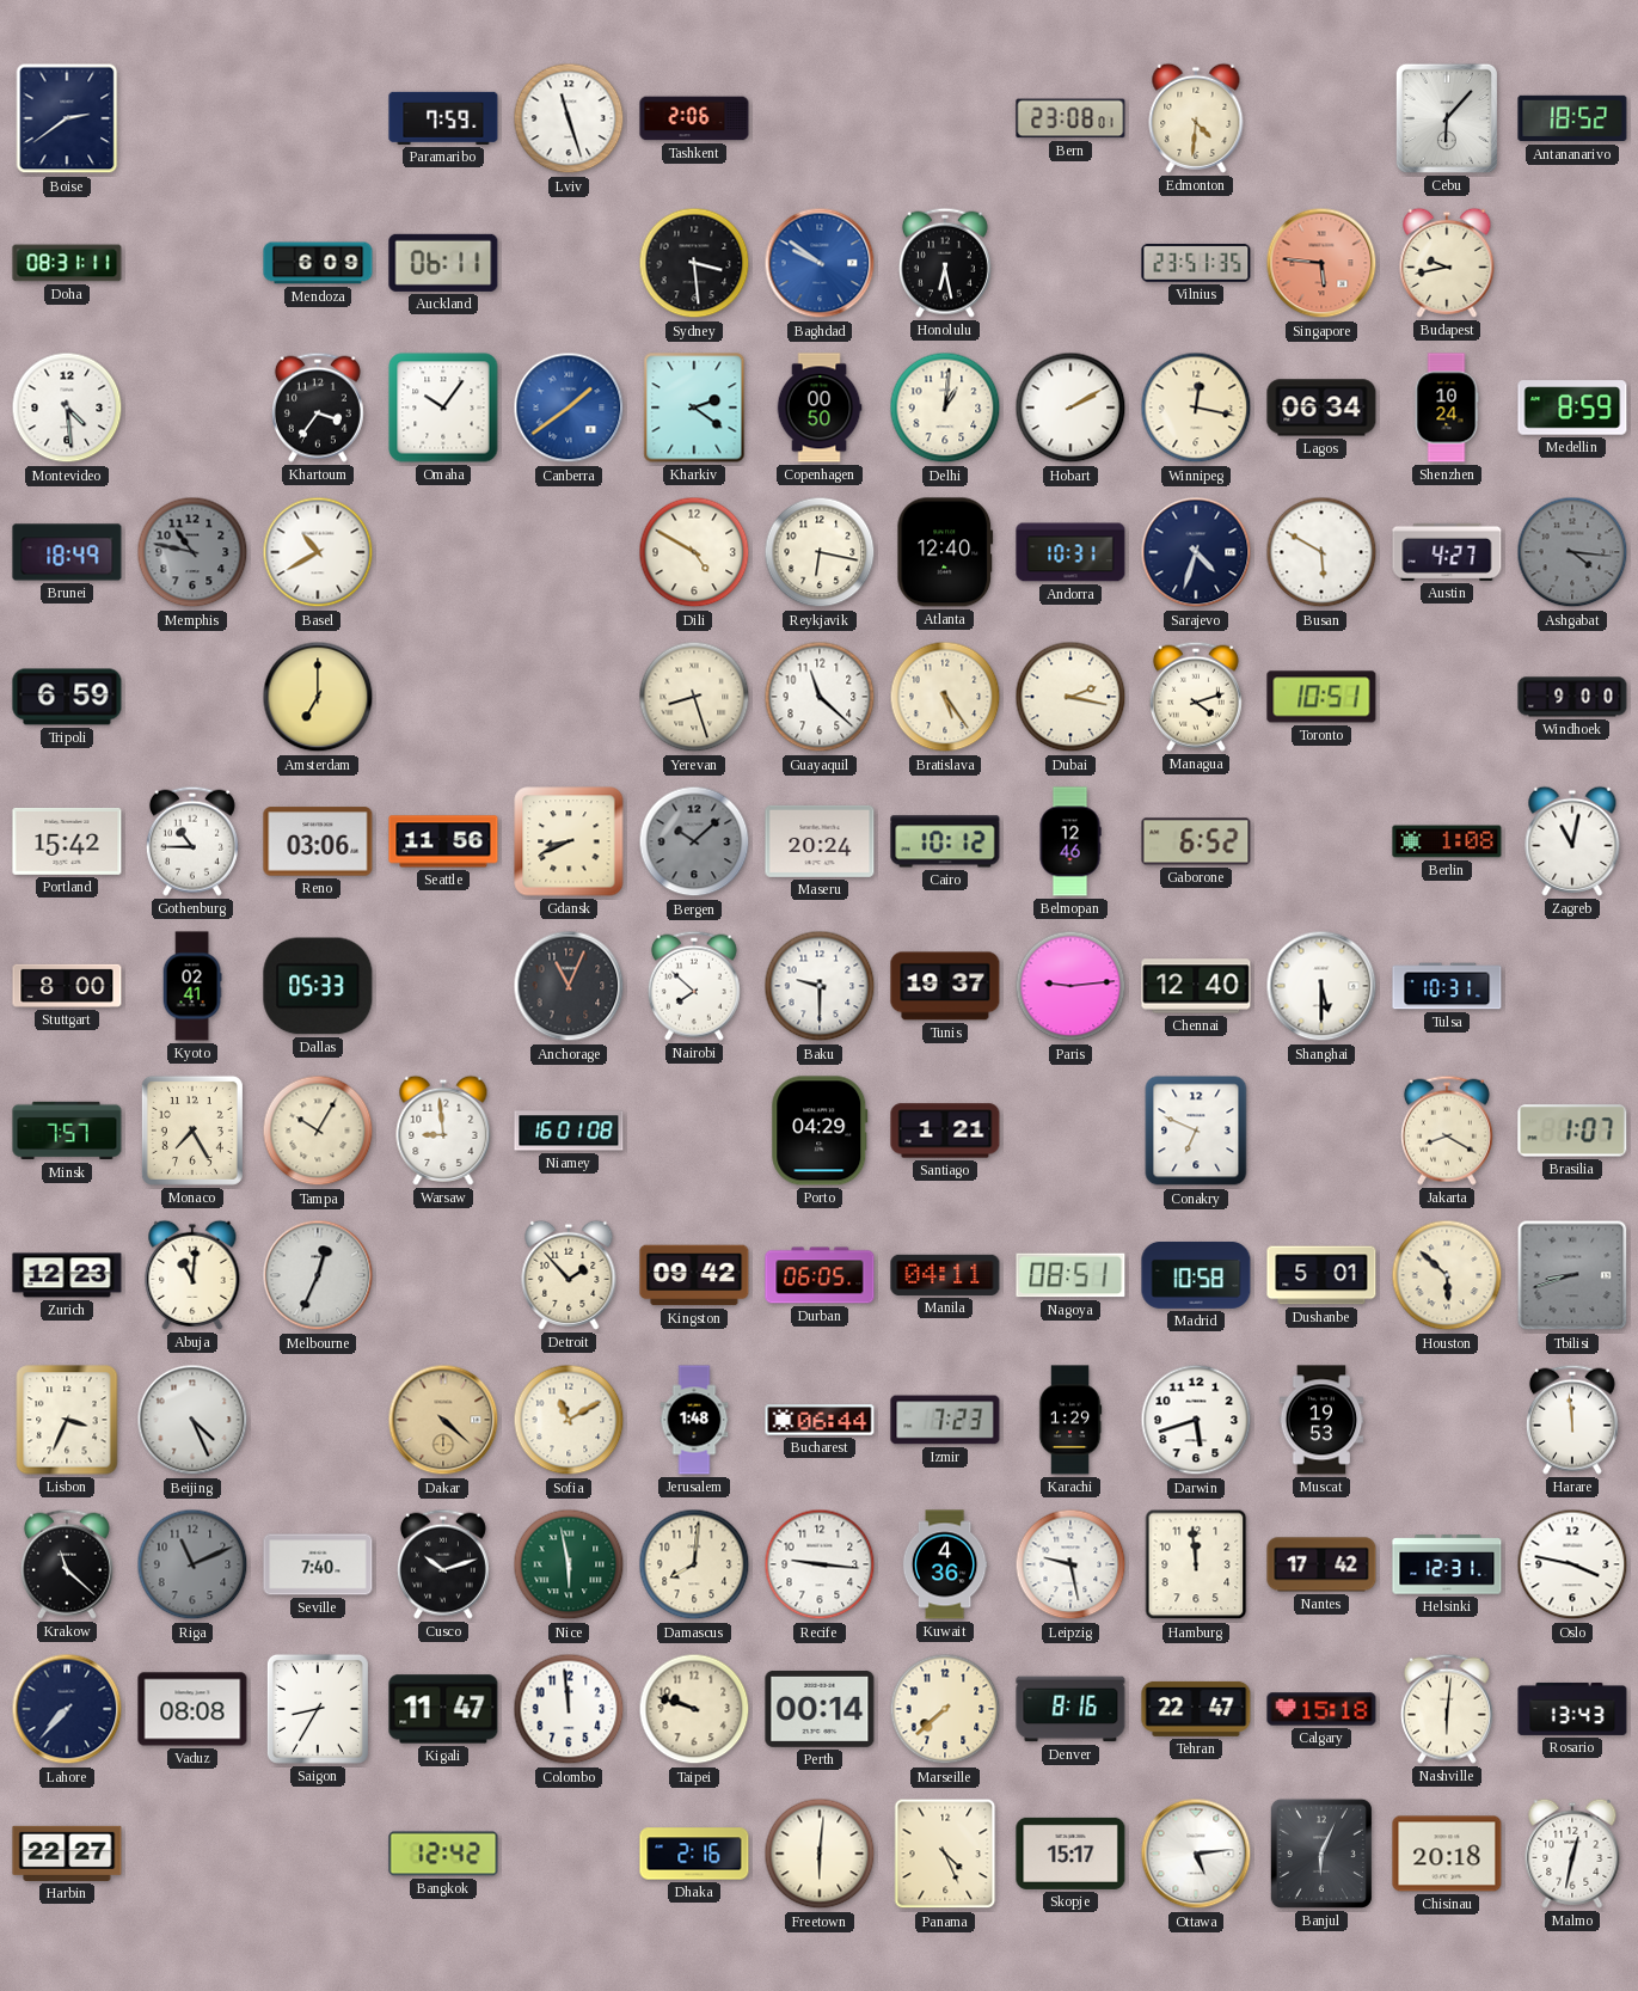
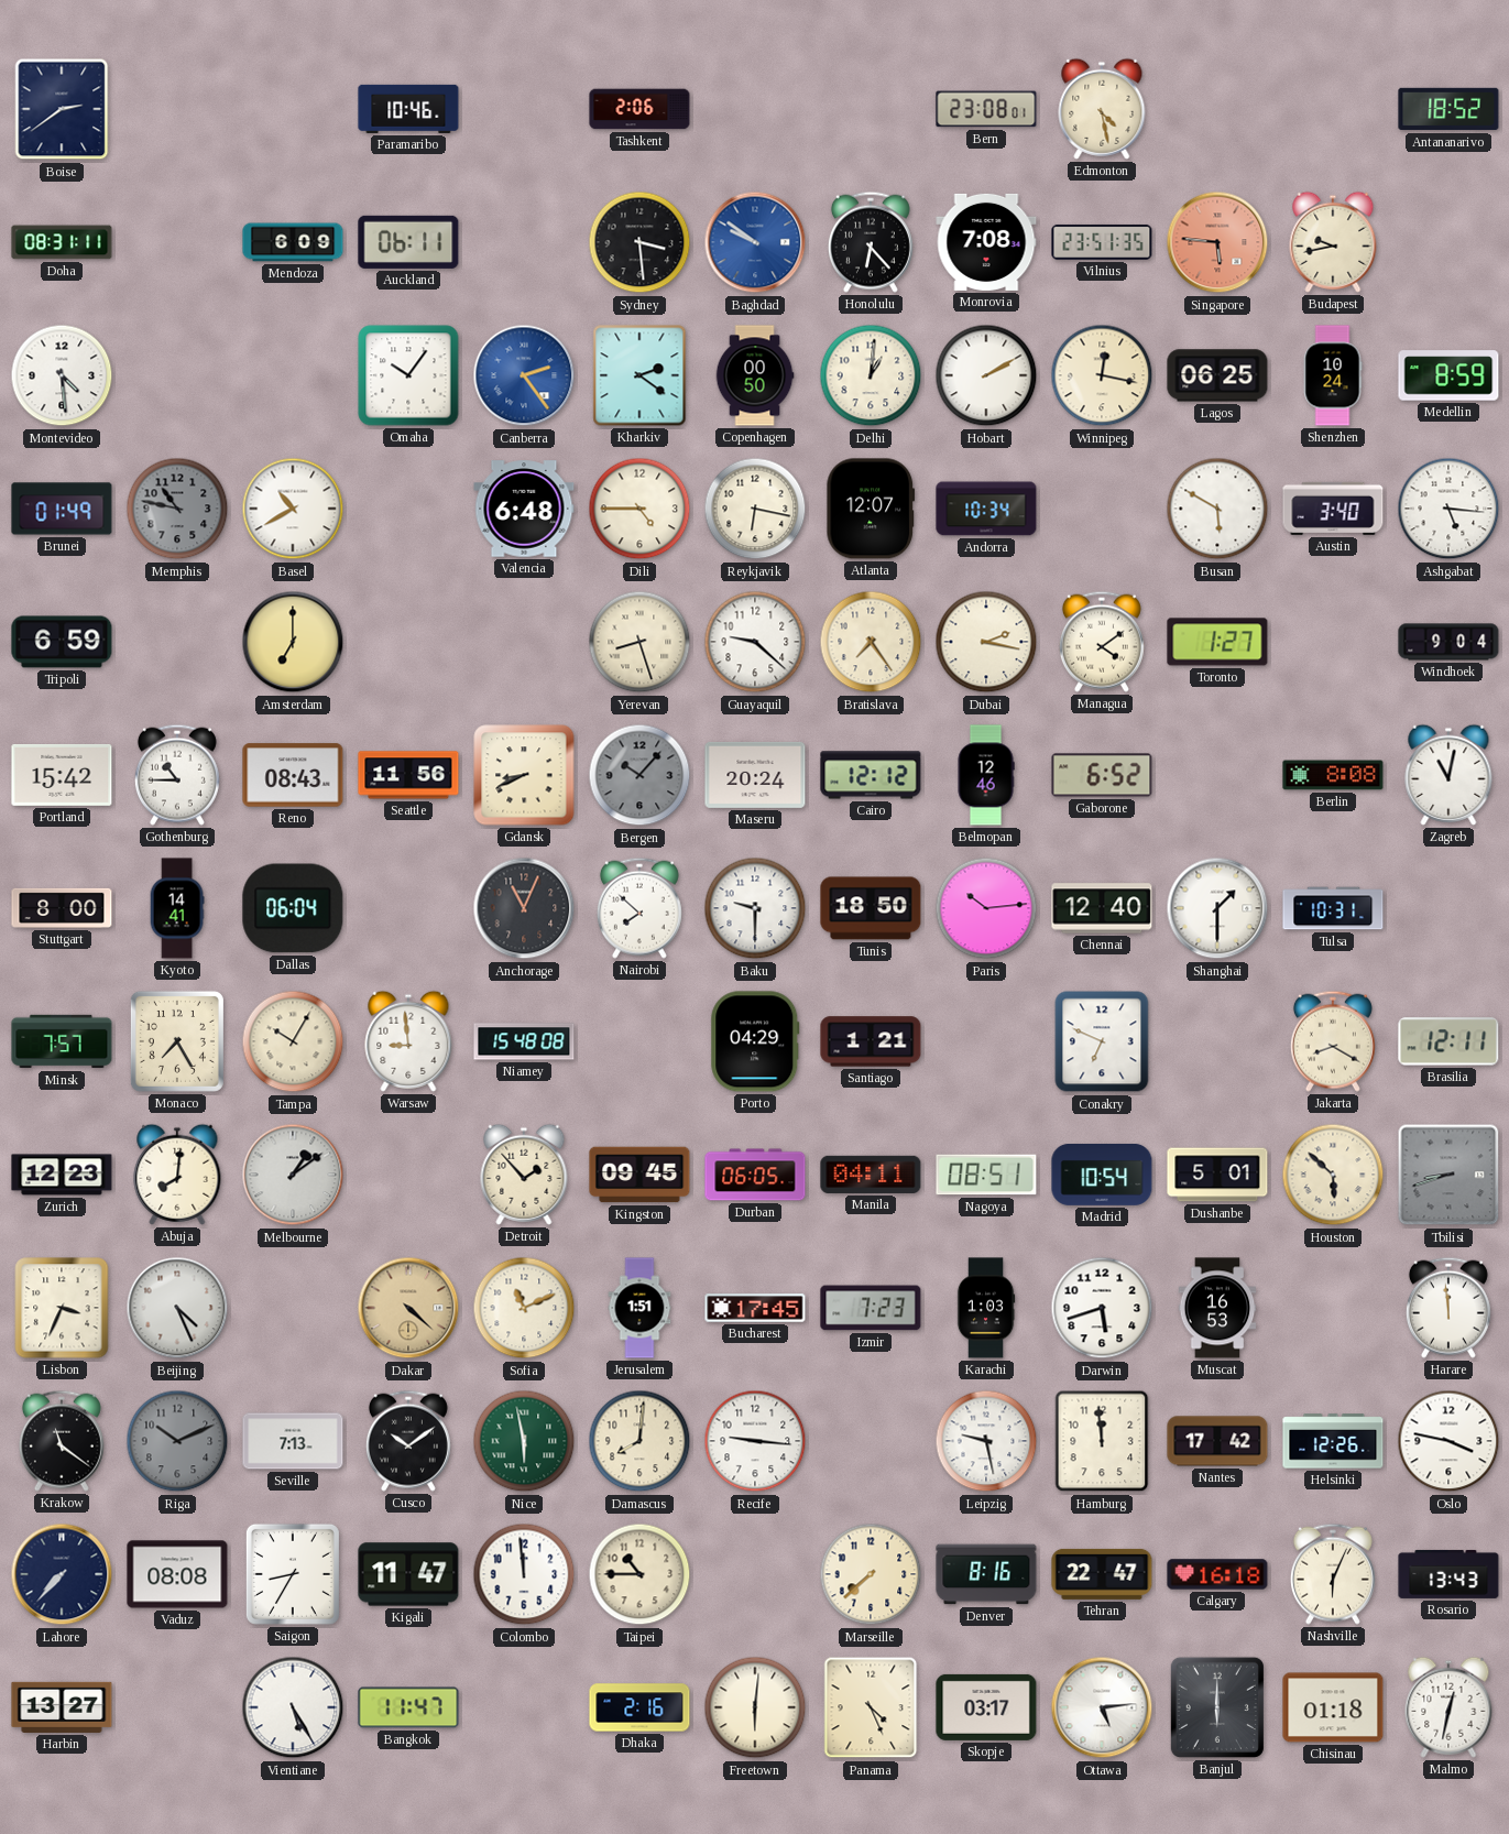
Paramaribo: 7:59 -> 10:46 (408, 109)
Lviv: 11:27 -> none (569, 118)
Edmonton: 4:31 -> 4:28 (1102, 109)
Cebu: 6:07 -> none (1447, 118)
Honolulu: 6:28 -> 6:23 (871, 242)
Monrovia: none -> 7:08 (986, 242)
Khartoum: 3:36 -> none (318, 408)
Canberra: 1:39 -> 2:24 (524, 375)
Lagos: 06:34 -> 06:25 (1217, 375)
Brunei: 18:49 -> 01:49 (62, 509)
Valencia: none -> 6:48 (524, 509)
Dili: 4:50 -> 4:45 (639, 509)
Atlanta: 12:40 -> 12:07 (871, 509)
Andorra: 10:31 -> 10:34 (986, 509)
Sarajevo: 4:33 -> none (1196, 552)
Austin: 4:27 -> 3:40 (1333, 509)
Ashgabat: 4:16 -> 5:16 (1448, 509)
Ashgabat dial: grey -> white (1448, 509)
Guayaquil: 11:22 -> 9:22 (755, 642)
Bratislava: 5:24 -> 7:24 (871, 642)
Managua: 4:12 -> 4:09 (1102, 642)
Toronto: 10:51 -> 1:27 (1217, 642)
Windhoek: 9:00 -> 9:04 (1448, 642)
Reno: 03:06 -> 08:43 (293, 775)
Bergen: 10:08 -> 10:07 (639, 775)
Cairo: 10:12 -> 12:12 (871, 775)
Berlin: 1:08 -> 8:08 (1333, 775)
Kyoto: 02:41 -> 14:41 (177, 908)
Dallas: 05:33 -> 06:04 (293, 908)
Tunis: 19:37 -> 18:50 (871, 908)
Paris: 9:14 -> 10:14 (986, 908)
Shanghai: 5:30 -> 1:30 (1217, 908)
Niamey: 16:01 -> 15:48 (524, 1041)
Brasilia: 1:07 -> 12:11 (1448, 1041)
Abuja: 11:01 -> 8:01 (177, 1175)
Melbourne: 12:34 -> 1:09 (293, 1175)
Kingston: 09:42 -> 09:45 (639, 1175)
Madrid: 10:58 -> 10:54 (1102, 1175)
Sofia: 11:10 -> 11:11 (524, 1308)
Jerusalem: 1:48 -> 1:51 (639, 1308)
Bucharest: 06:44 -> 17:45 (755, 1308)
Karachi: 1:29 -> 1:03 (986, 1308)
Muscat: 19:53 -> 16:53 (1217, 1308)
Krakow: 11:22 -> 11:21 (62, 1441)
Riga: 11:11 -> 10:11 (177, 1441)
Seville: 7:40 -> 7:13 (293, 1441)
Cusco: 10:12 -> 10:09 (408, 1441)
Kuwait: 4:36 -> none (945, 1564)
Helsinki: 12:31 -> 12:26 (1333, 1441)
Taipei: 9:48 -> 10:45 (639, 1574)
Perth: 00:14 -> none (820, 1709)
Calgary: 15:18 -> 16:18 (1217, 1574)
Nashville: 6:01 -> 6:04 (1333, 1574)
Harbin: 22:27 -> 13:27 (62, 1707)
Vientiane: none -> 5:25 (293, 1707)
Bangkok: 12:42 -> 11:47 (408, 1707)
Skopje: 15:17 -> 03:17 (986, 1707)
Banjul: 6:04 -> 6:00 (1217, 1707)
Chisinau: 20:18 -> 01:18 (1333, 1707)
